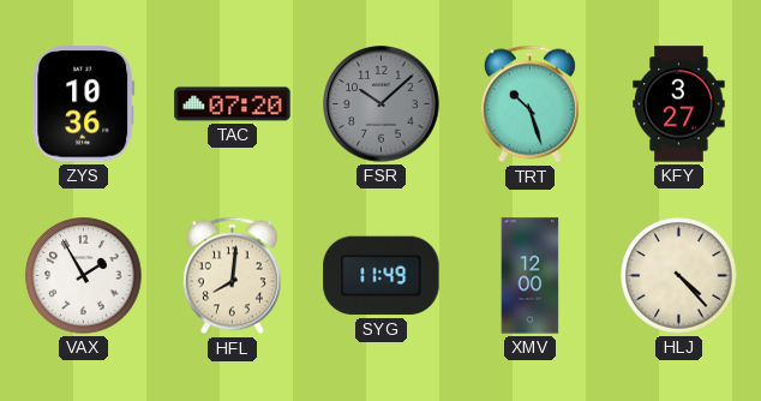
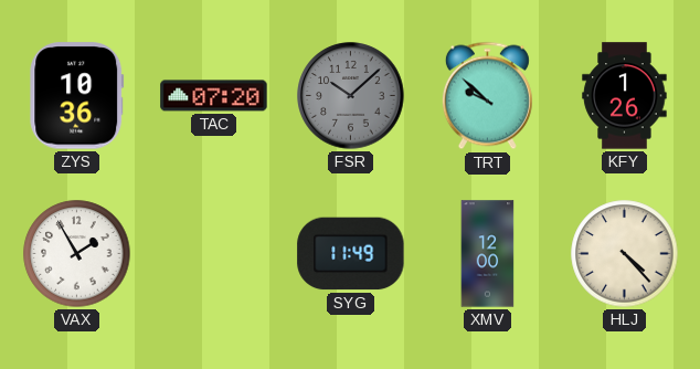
TRT: 10:27 -> 9:52 (487, 96)
KFY: 3:27 -> 1:26 (625, 96)
HFL: 8:01 -> none (232, 276)
